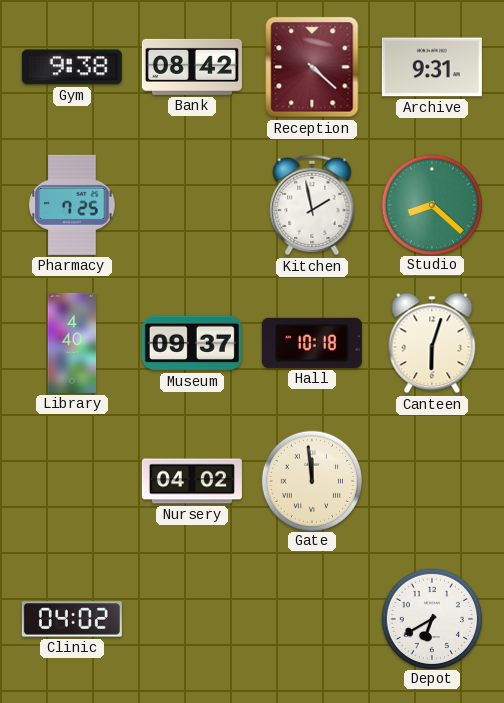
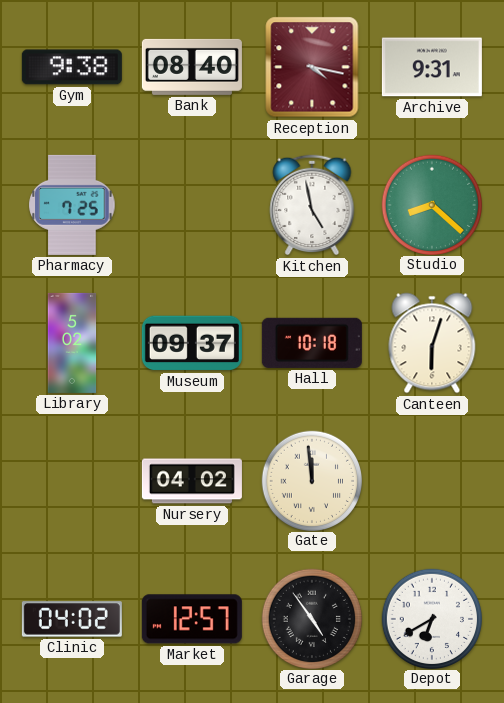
Bank: 08:42 -> 08:40 (192, 67)
Reception: 4:22 -> 4:17 (312, 67)
Kitchen: 1:58 -> 4:58 (312, 205)
Library: 4:40 -> 5:02 (72, 343)
Market: none -> 12:57 (192, 619)
Garage: none -> 4:54 (311, 618)
